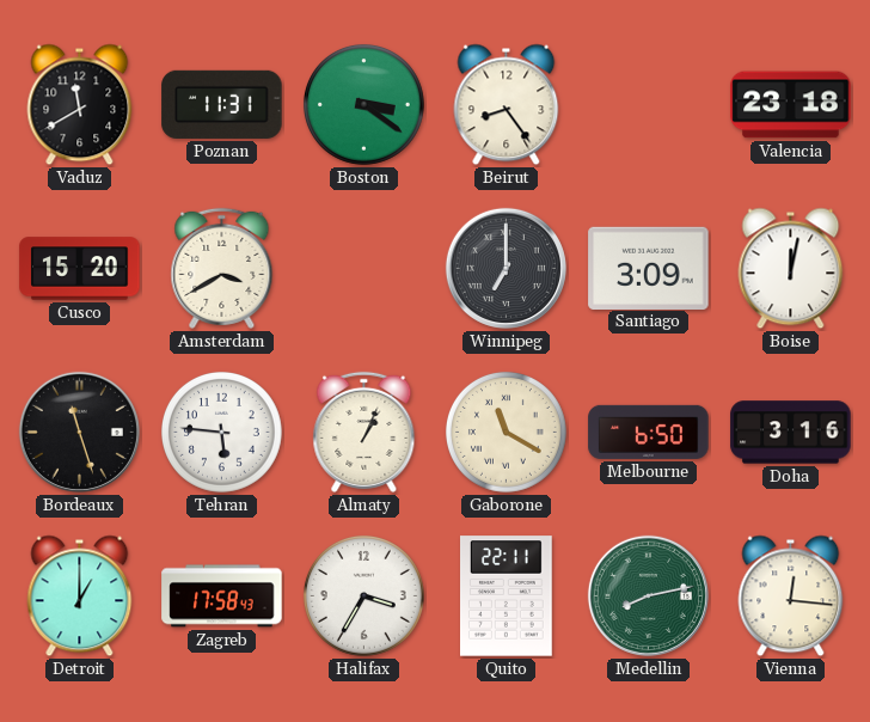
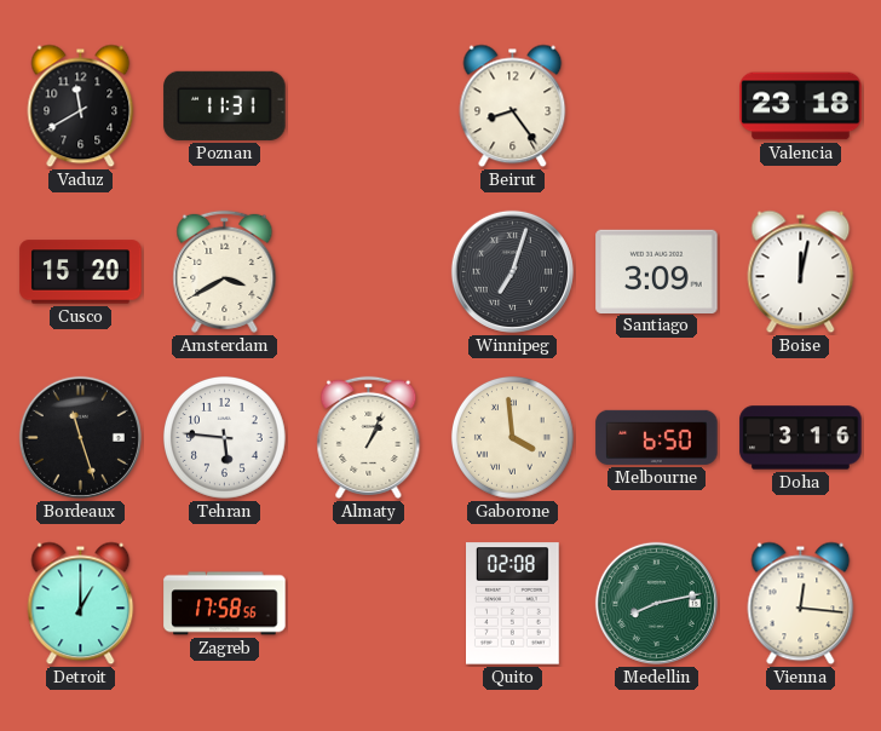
Boston: 3:21 -> none (363, 104)
Winnipeg: 7:00 -> 7:03 (512, 271)
Gaborone: 11:20 -> 3:59 (512, 437)
Zagreb: 17:58:43 -> 17:58:56 (225, 604)
Halifax: 3:35 -> none (363, 595)
Quito: 22:11 -> 02:08 (513, 604)
